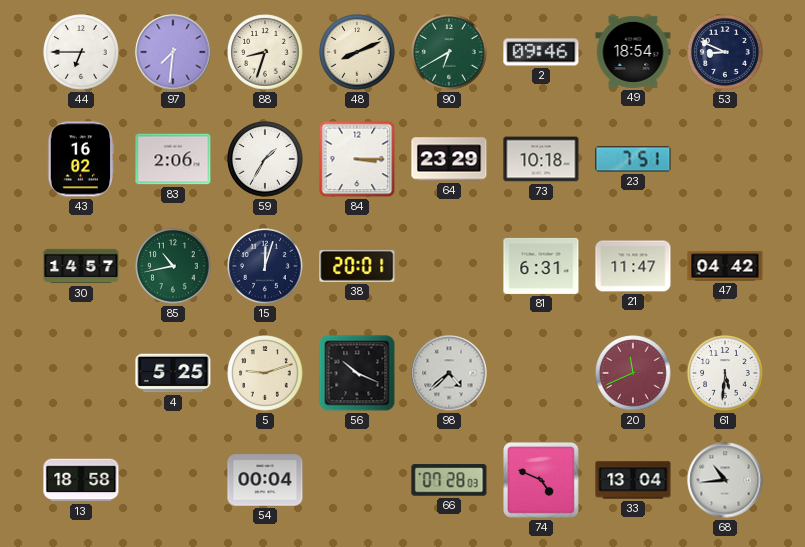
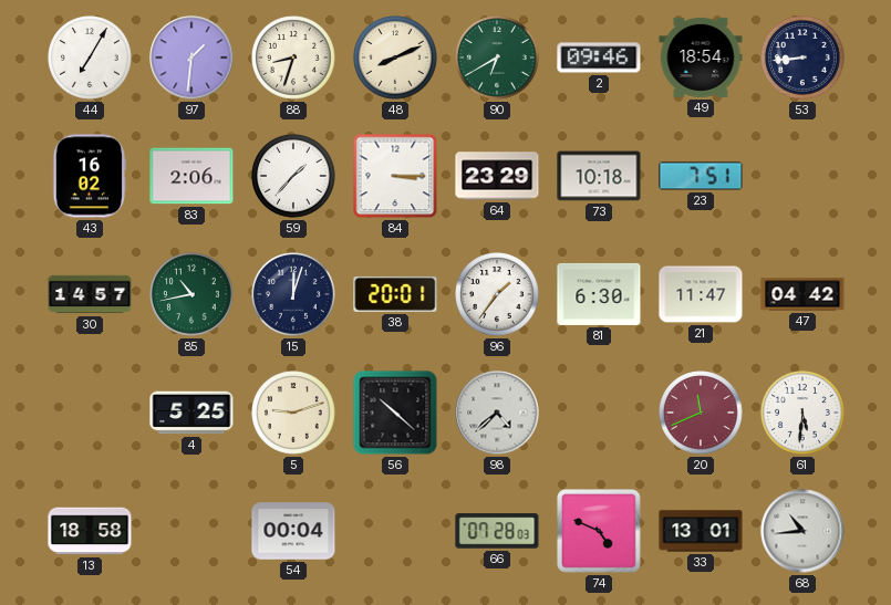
44: 6:45 -> 7:05 (90, 58)
97: 7:31 -> 1:31 (191, 58)
53: 8:49 -> 8:44 (802, 58)
59: 1:35 -> 1:37 (293, 176)
96: none -> 1:36 (497, 294)
81: 6:31 -> 6:30 (599, 294)
56: 10:19 -> 10:22 (395, 413)
33: 13:04 -> 13:01 (701, 531)
